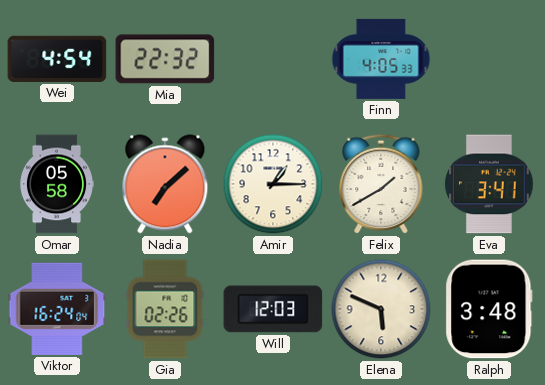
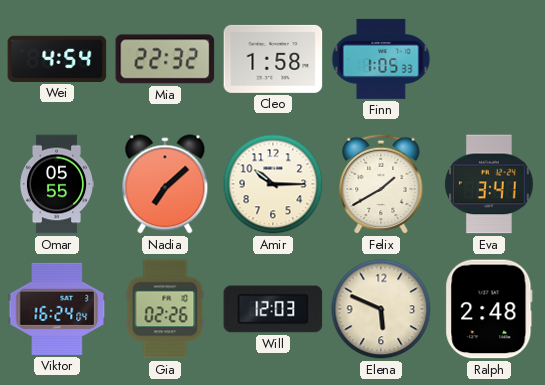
Cleo: none -> 1:58 (273, 59)
Finn: 4:05 -> 1:05 (381, 59)
Omar: 05:58 -> 05:55 (56, 184)
Amir: 1:15 -> 10:15 (273, 184)
Ralph: 3:48 -> 2:48 (489, 309)
